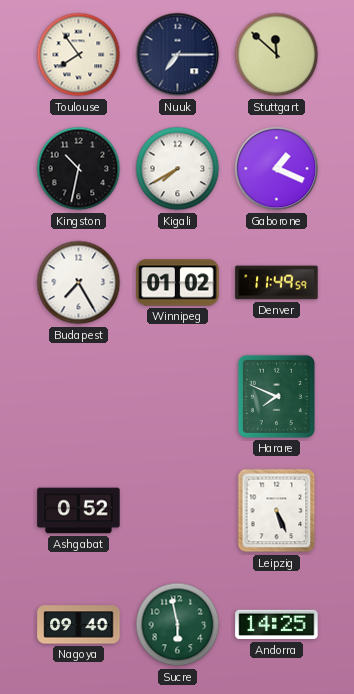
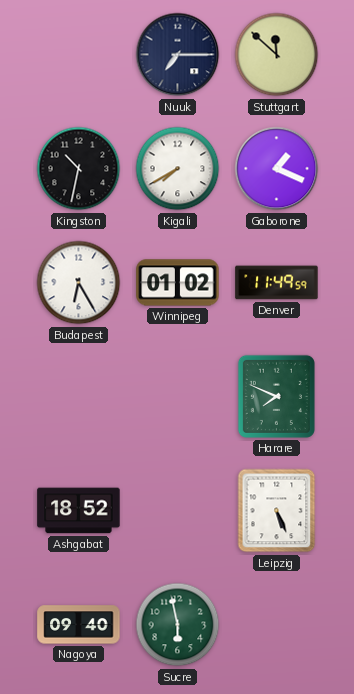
Toulouse: 7:54 -> none (79, 55)
Budapest: 7:25 -> 6:25 (79, 283)
Ashgabat: 0:52 -> 18:52 (79, 511)
Andorra: 14:25 -> none (277, 625)
